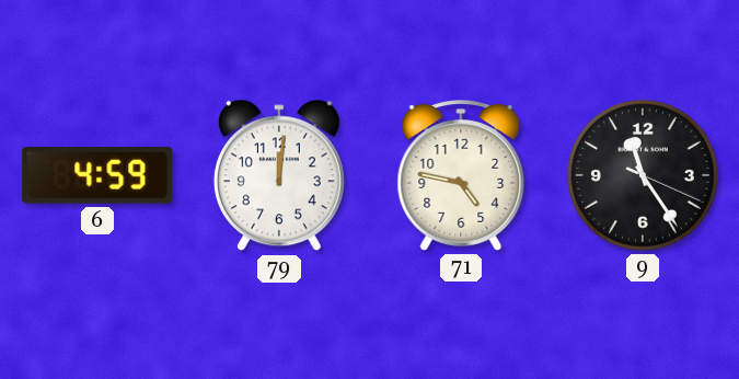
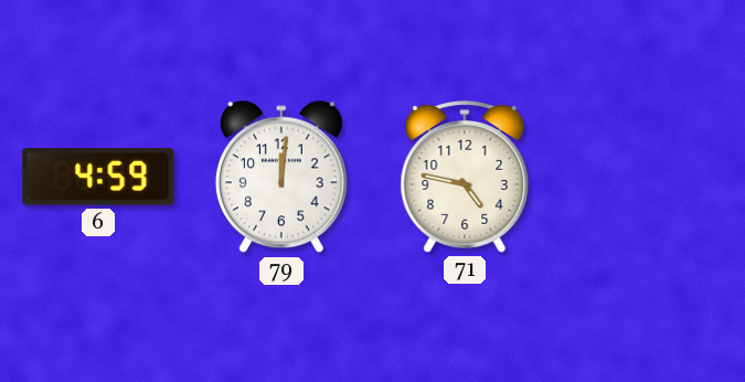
9: 11:24 -> none (644, 176)
